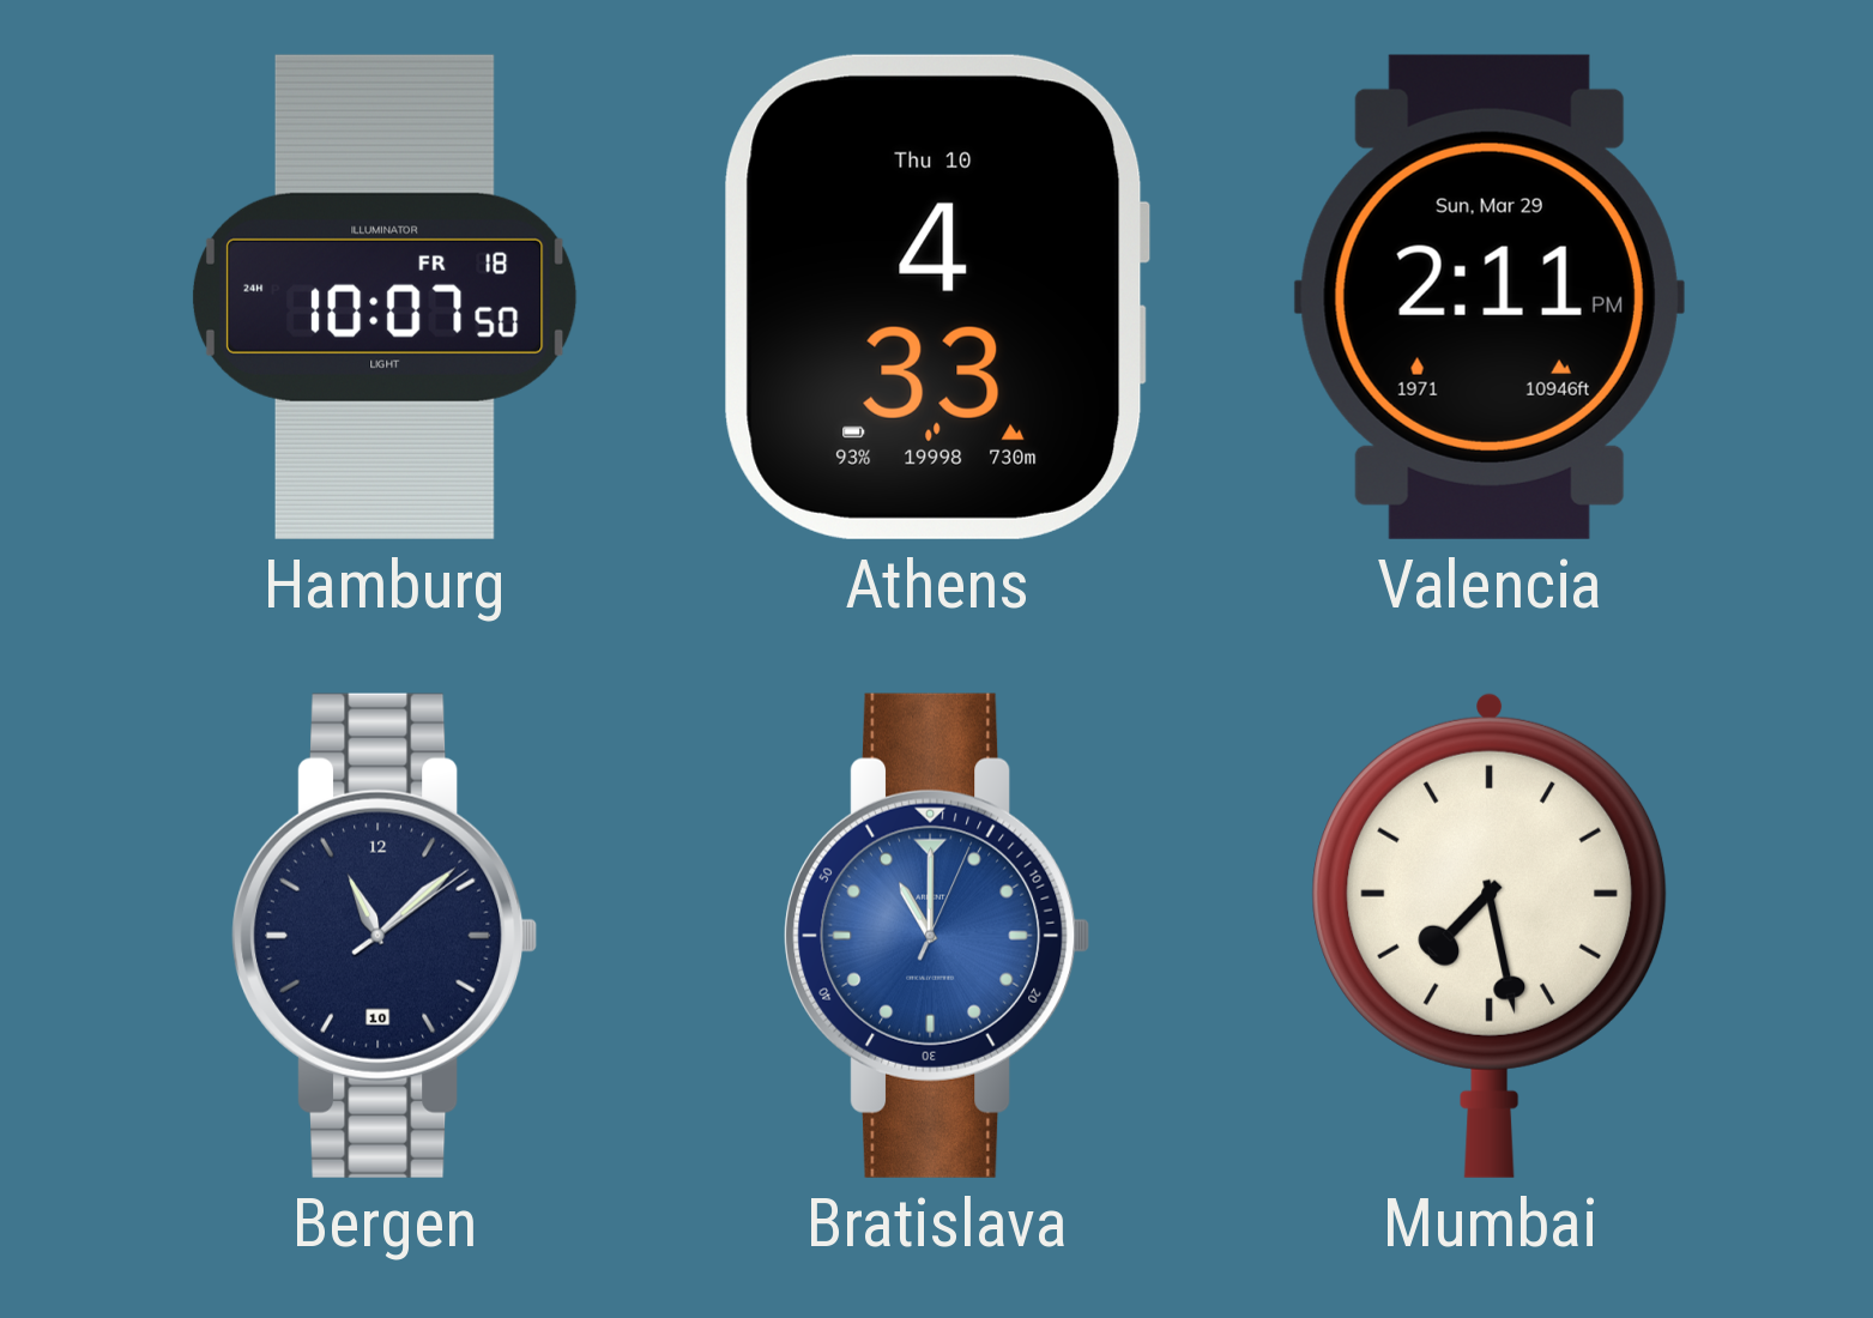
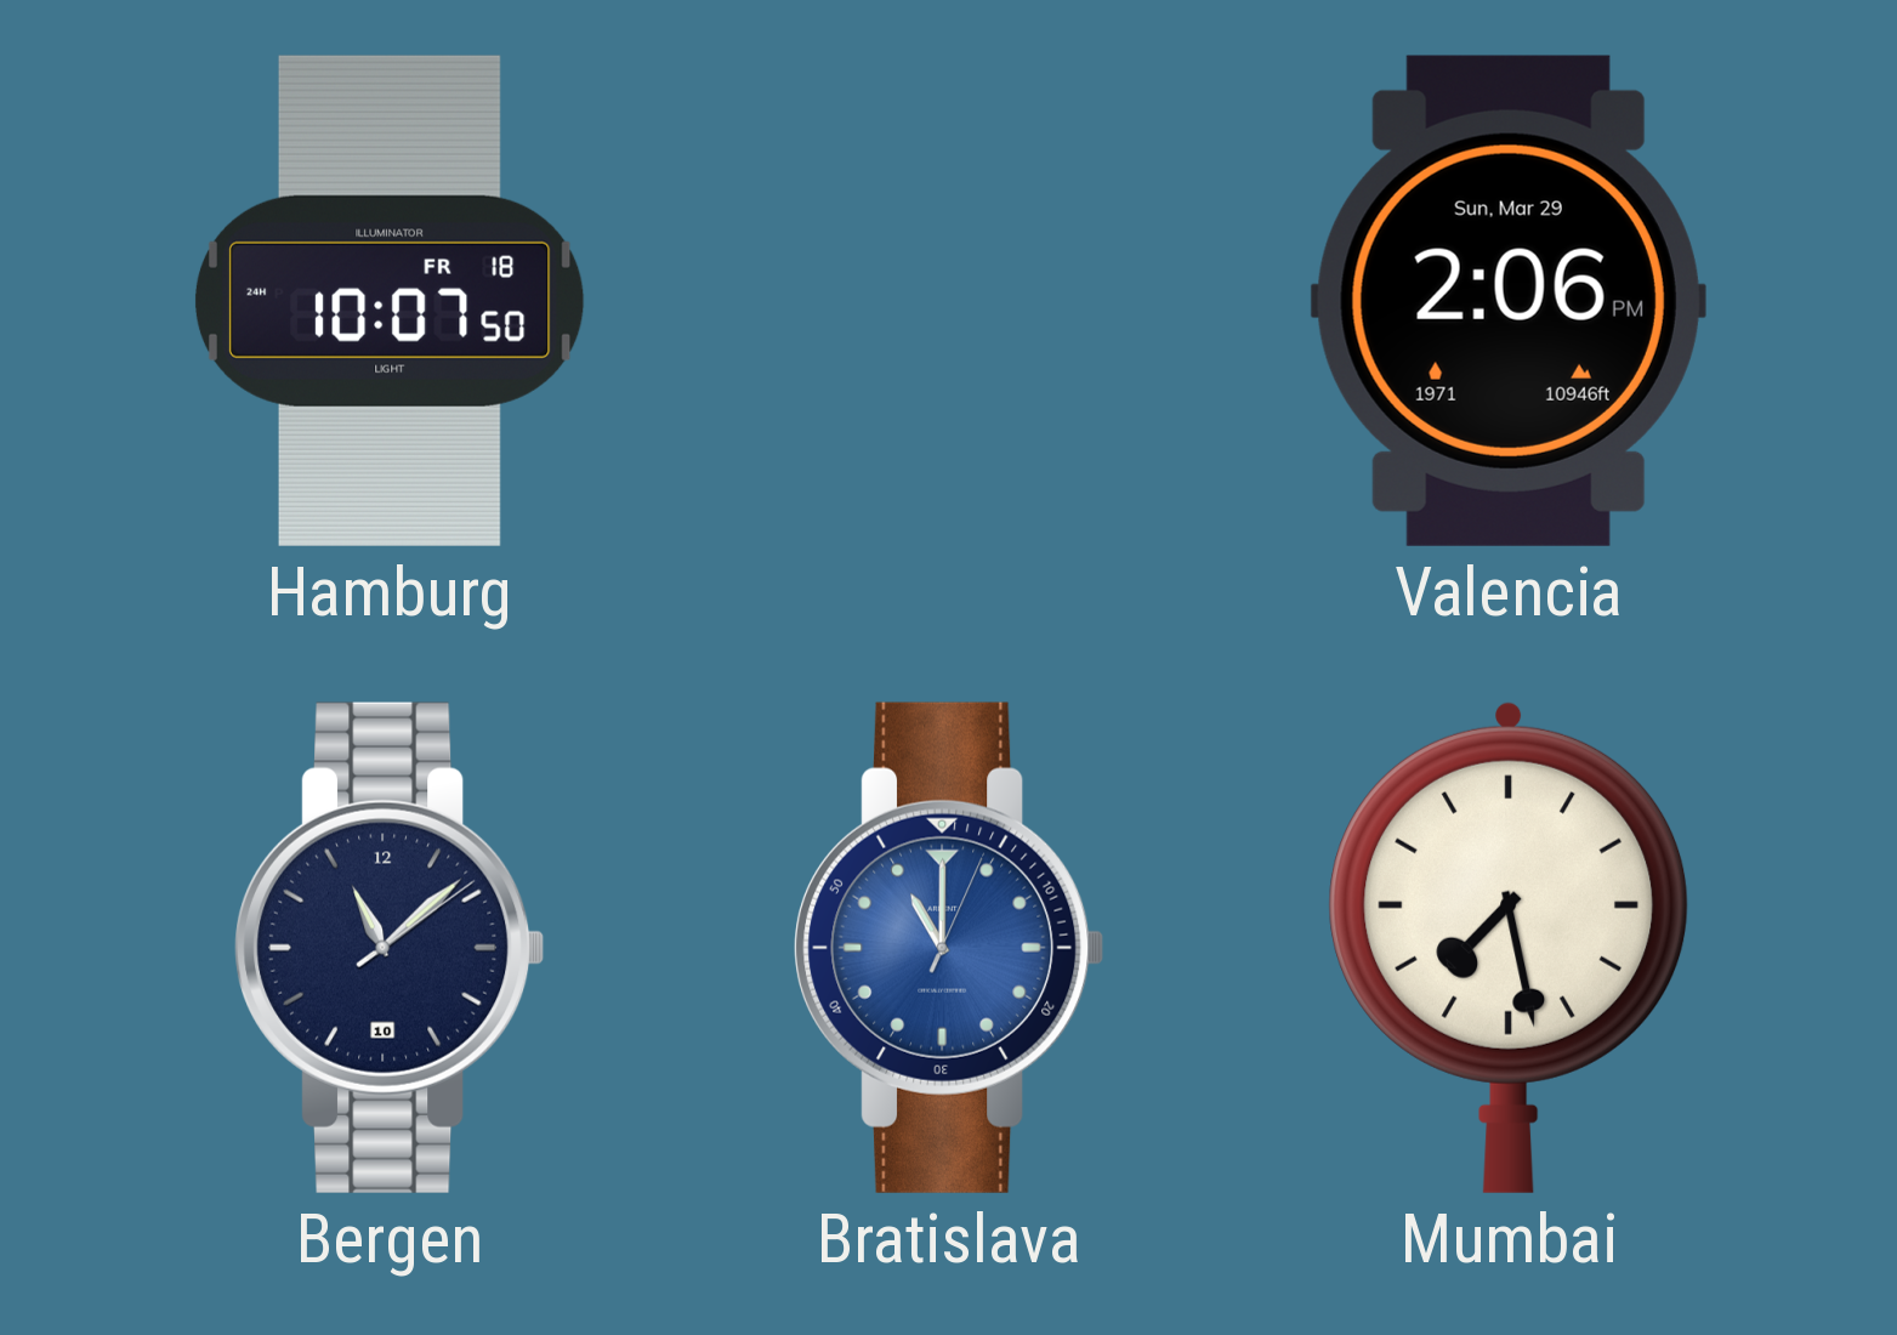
Athens: 4:33 -> none (937, 297)
Valencia: 2:11 -> 2:06 (1509, 301)
